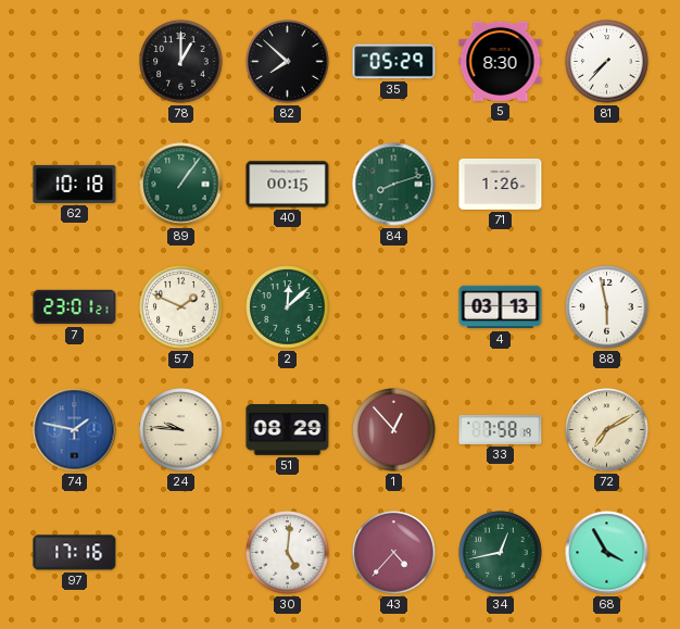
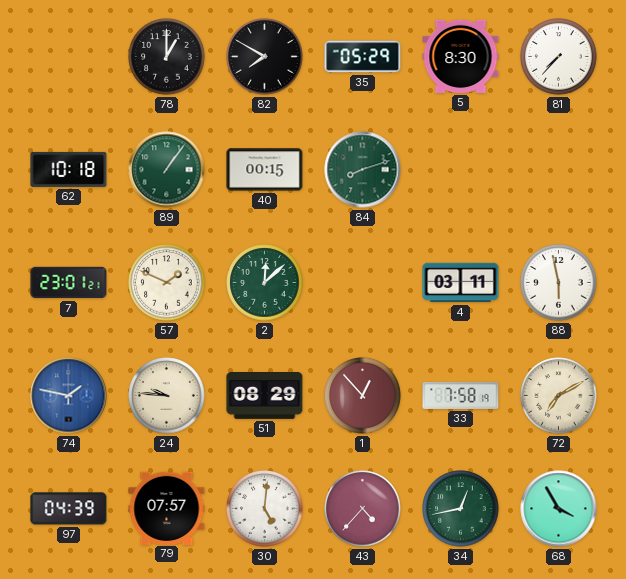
82: 7:52 -> 7:50 (265, 57)
71: 1:26 -> none (501, 184)
4: 03:13 -> 03:11 (461, 283)
97: 17:16 -> 04:39 (69, 509)
79: none -> 07:57 (167, 508)
